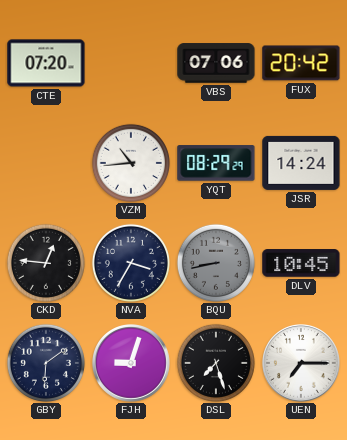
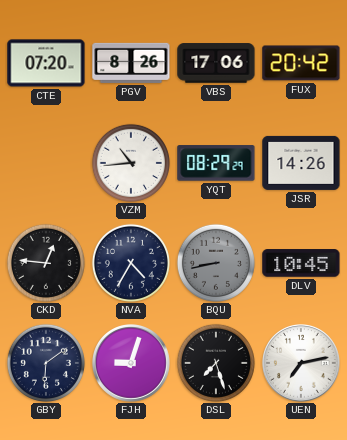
PGV: none -> 8:26 (131, 63)
VBS: 07:06 -> 17:06 (216, 63)
JSR: 14:24 -> 14:26 (301, 163)
NVA: 3:35 -> 4:35 (131, 263)
UEN: 7:15 -> 7:13 (302, 364)
